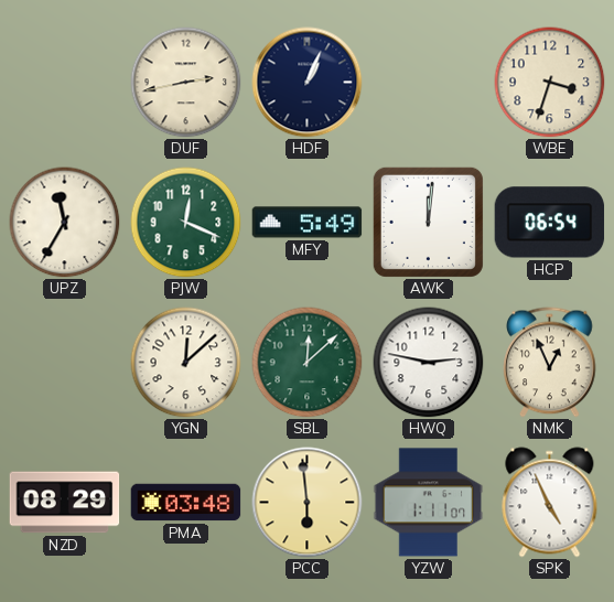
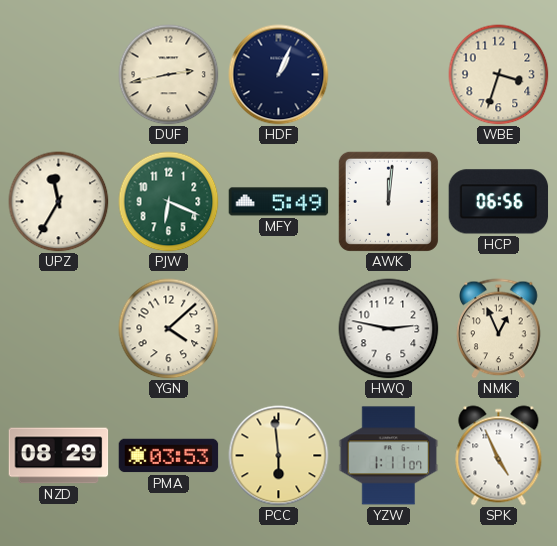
PJW: 12:19 -> 6:19 (169, 202)
HCP: 06:54 -> 06:56 (499, 202)
YGN: 12:08 -> 4:08 (169, 329)
SBL: 12:08 -> none (308, 363)
PMA: 03:48 -> 03:53 (169, 456)
